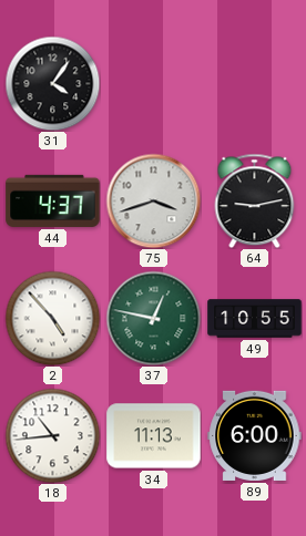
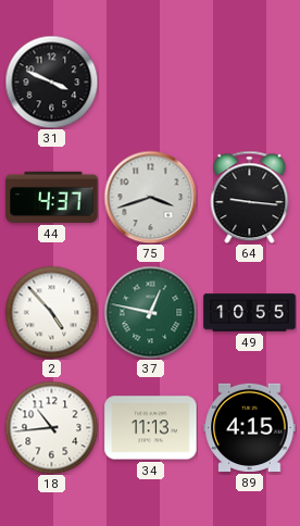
31: 4:06 -> 3:49 (51, 82)
64: 9:13 -> 9:16 (250, 197)
89: 6:00 -> 4:15 (250, 427)
